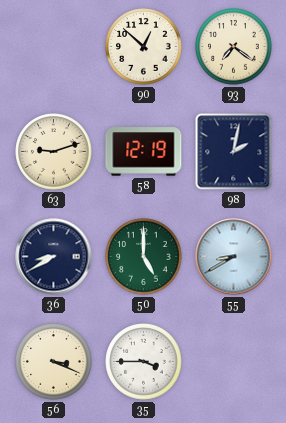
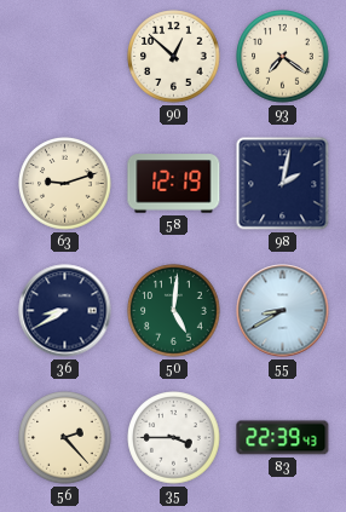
50: 5:00 -> 5:01 (174, 311)
56: 3:19 -> 2:23 (65, 438)
83: none -> 22:39 (283, 438)
